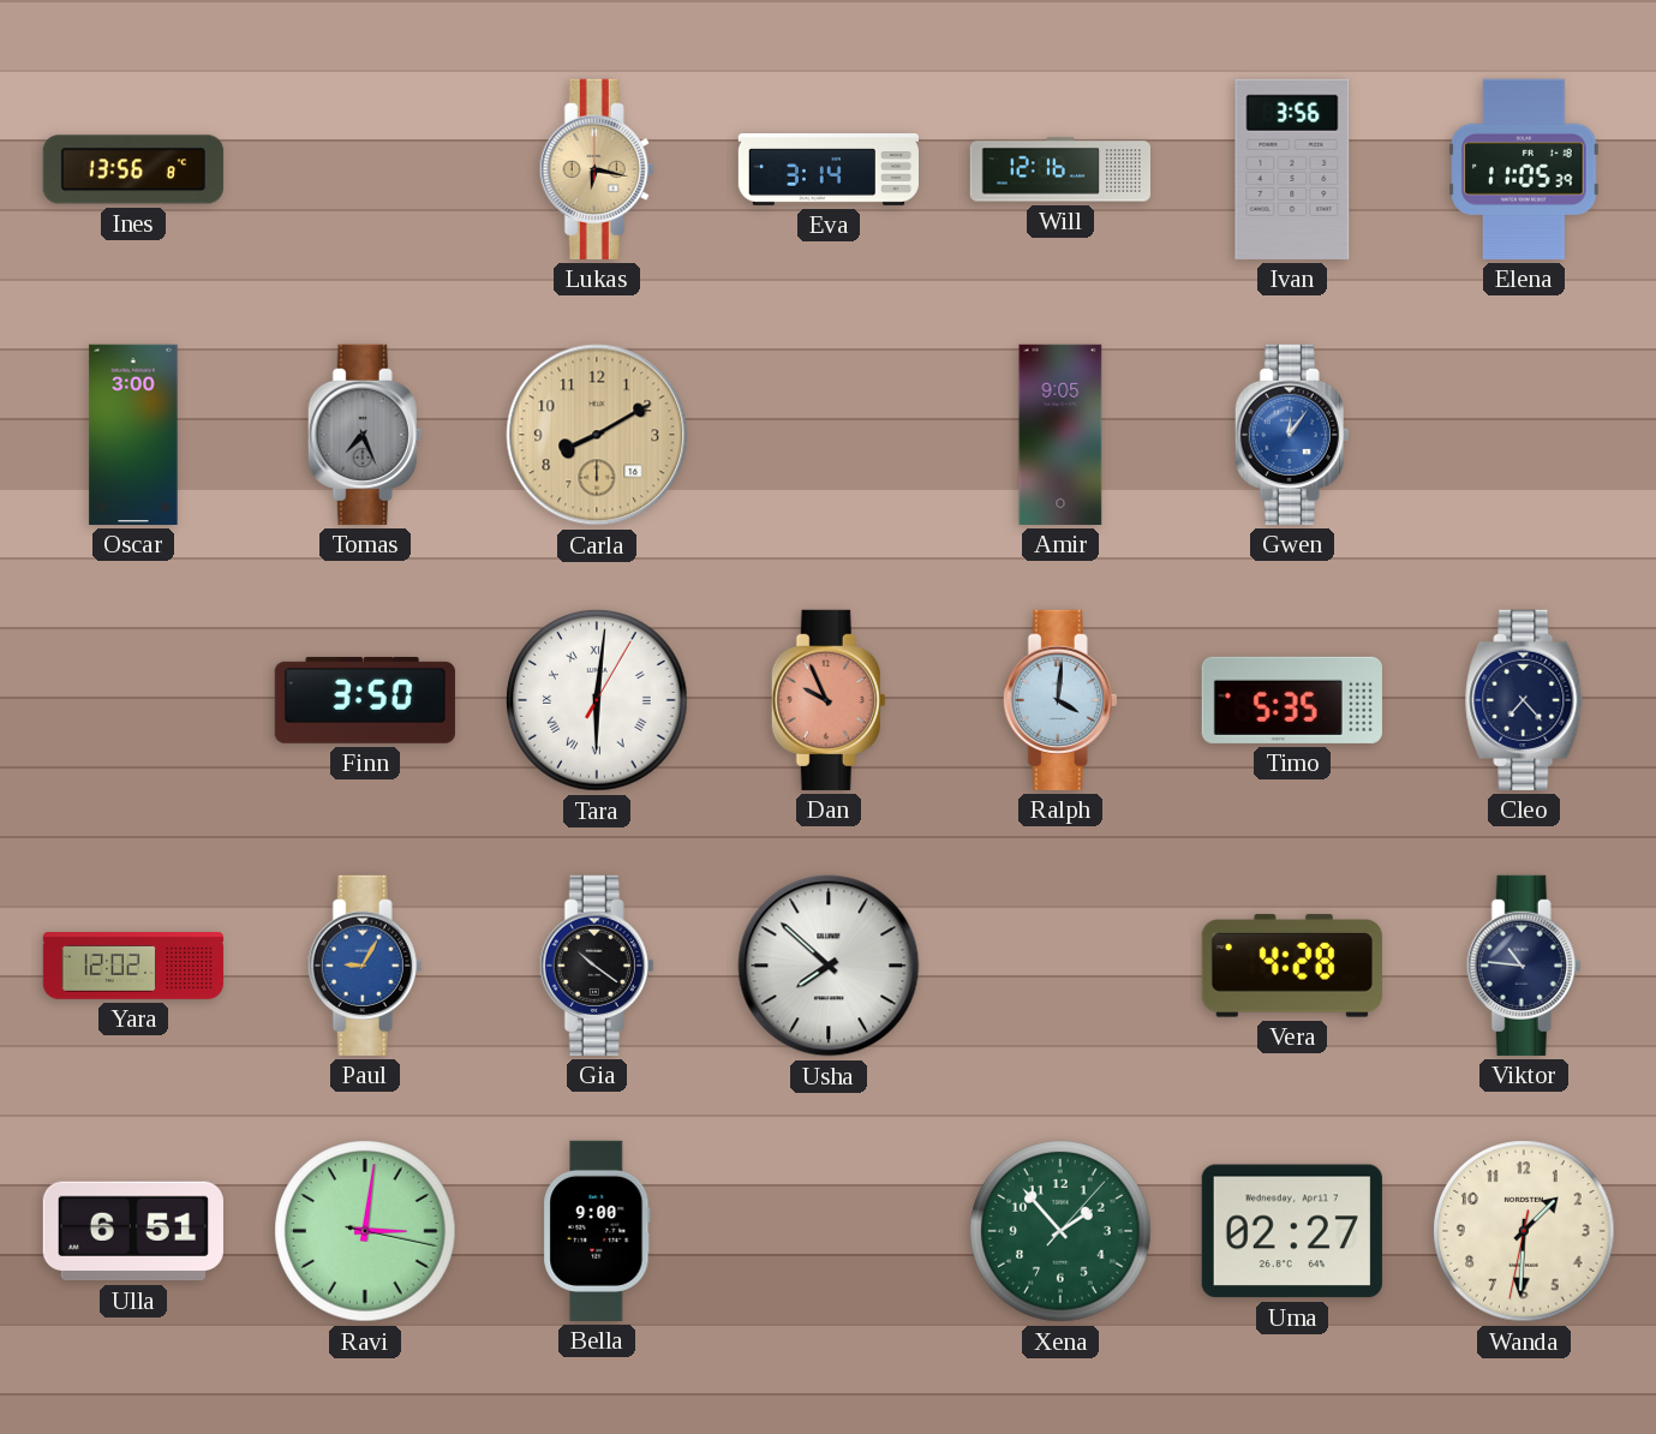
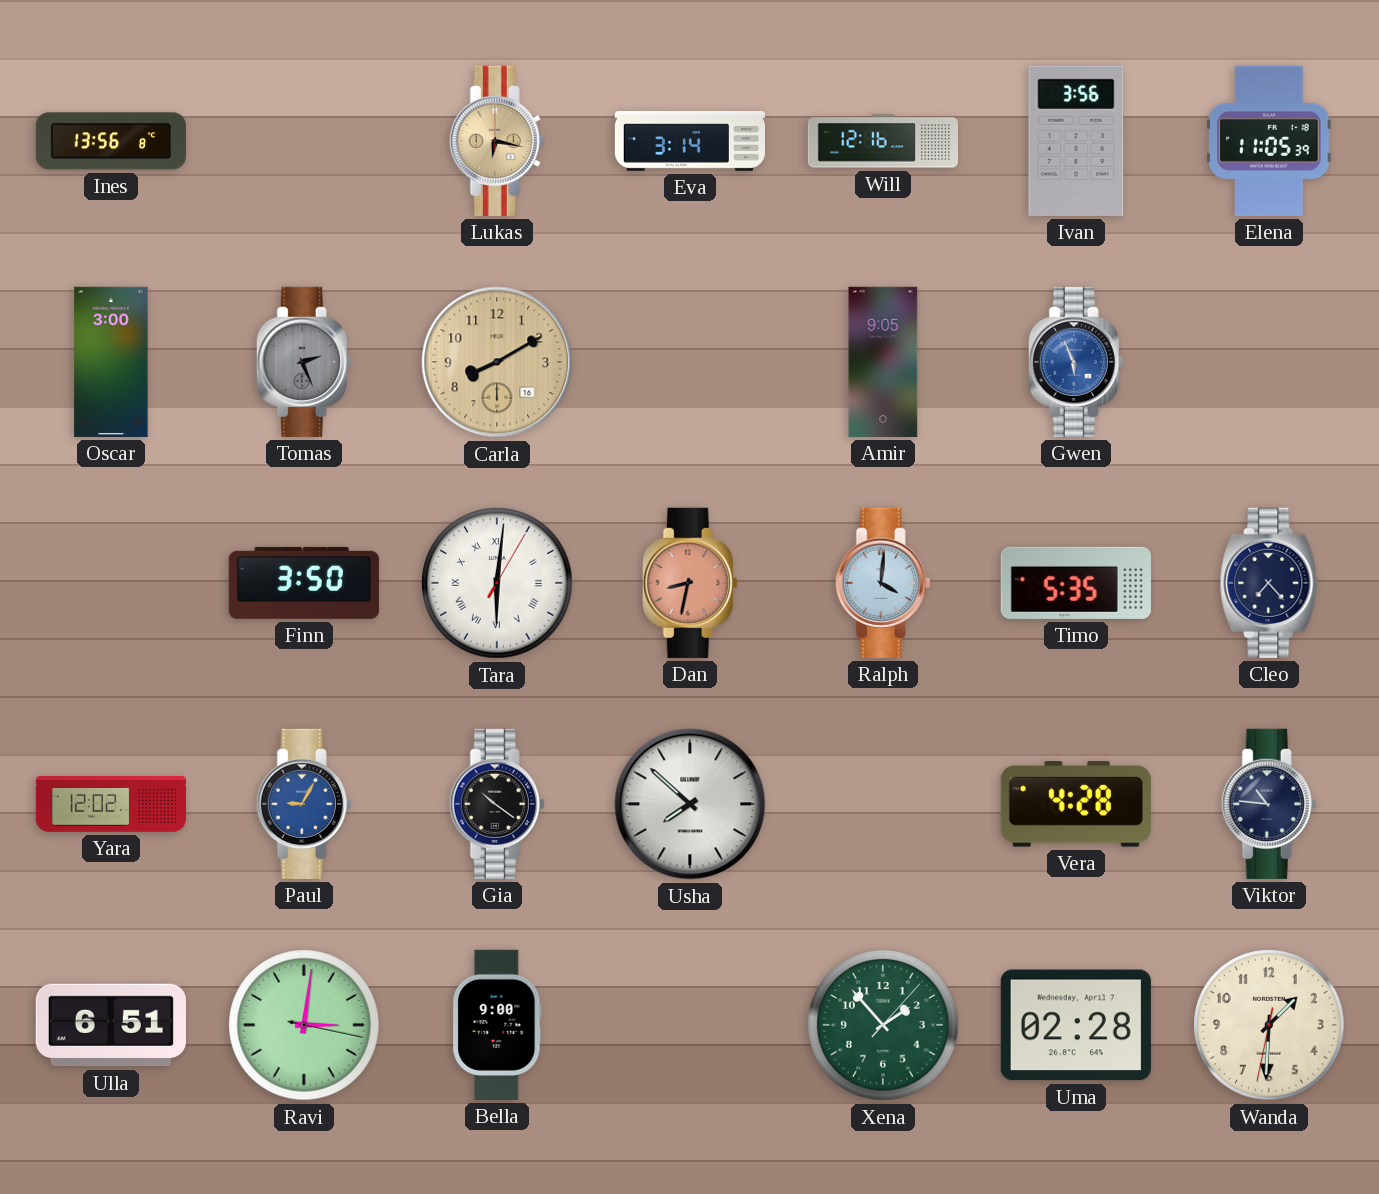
Tomas: 7:26 -> 2:26 (304, 362)
Gwen: 12:06 -> 5:56 (1076, 362)
Dan: 9:56 -> 8:32 (690, 583)
Uma: 02:27 -> 02:28 (1076, 1025)
